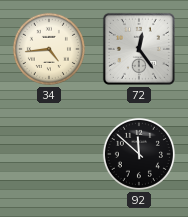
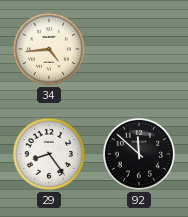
72: 12:24 -> none (139, 49)
29: none -> 8:24 (49, 154)
